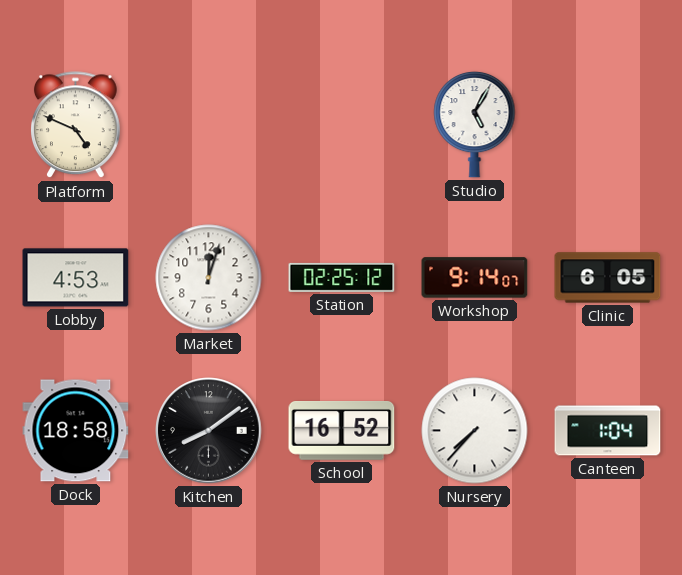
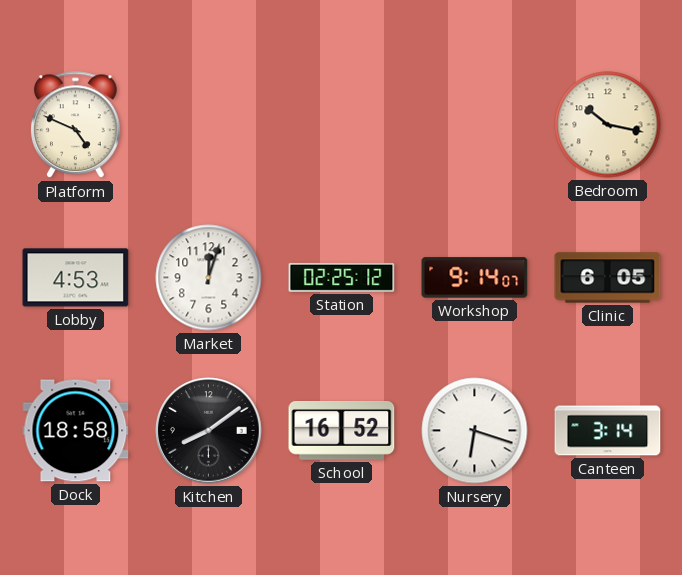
Studio: 5:05 -> none (475, 124)
Bedroom: none -> 10:17 (608, 125)
Nursery: 7:37 -> 6:18 (475, 431)
Canteen: 1:04 -> 3:14 (608, 431)
